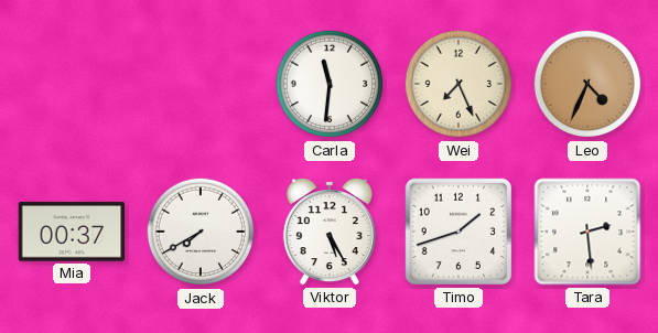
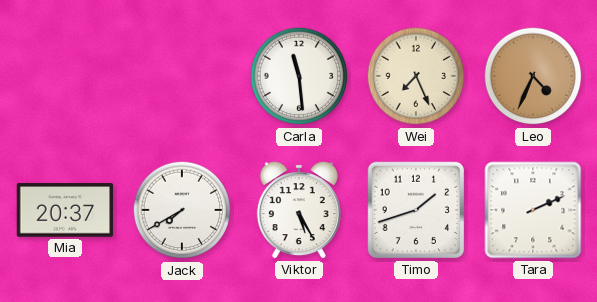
Carla: 11:31 -> 11:29 (299, 76)
Mia: 00:37 -> 20:37 (65, 210)
Tara: 2:29 -> 2:11 (533, 210)
